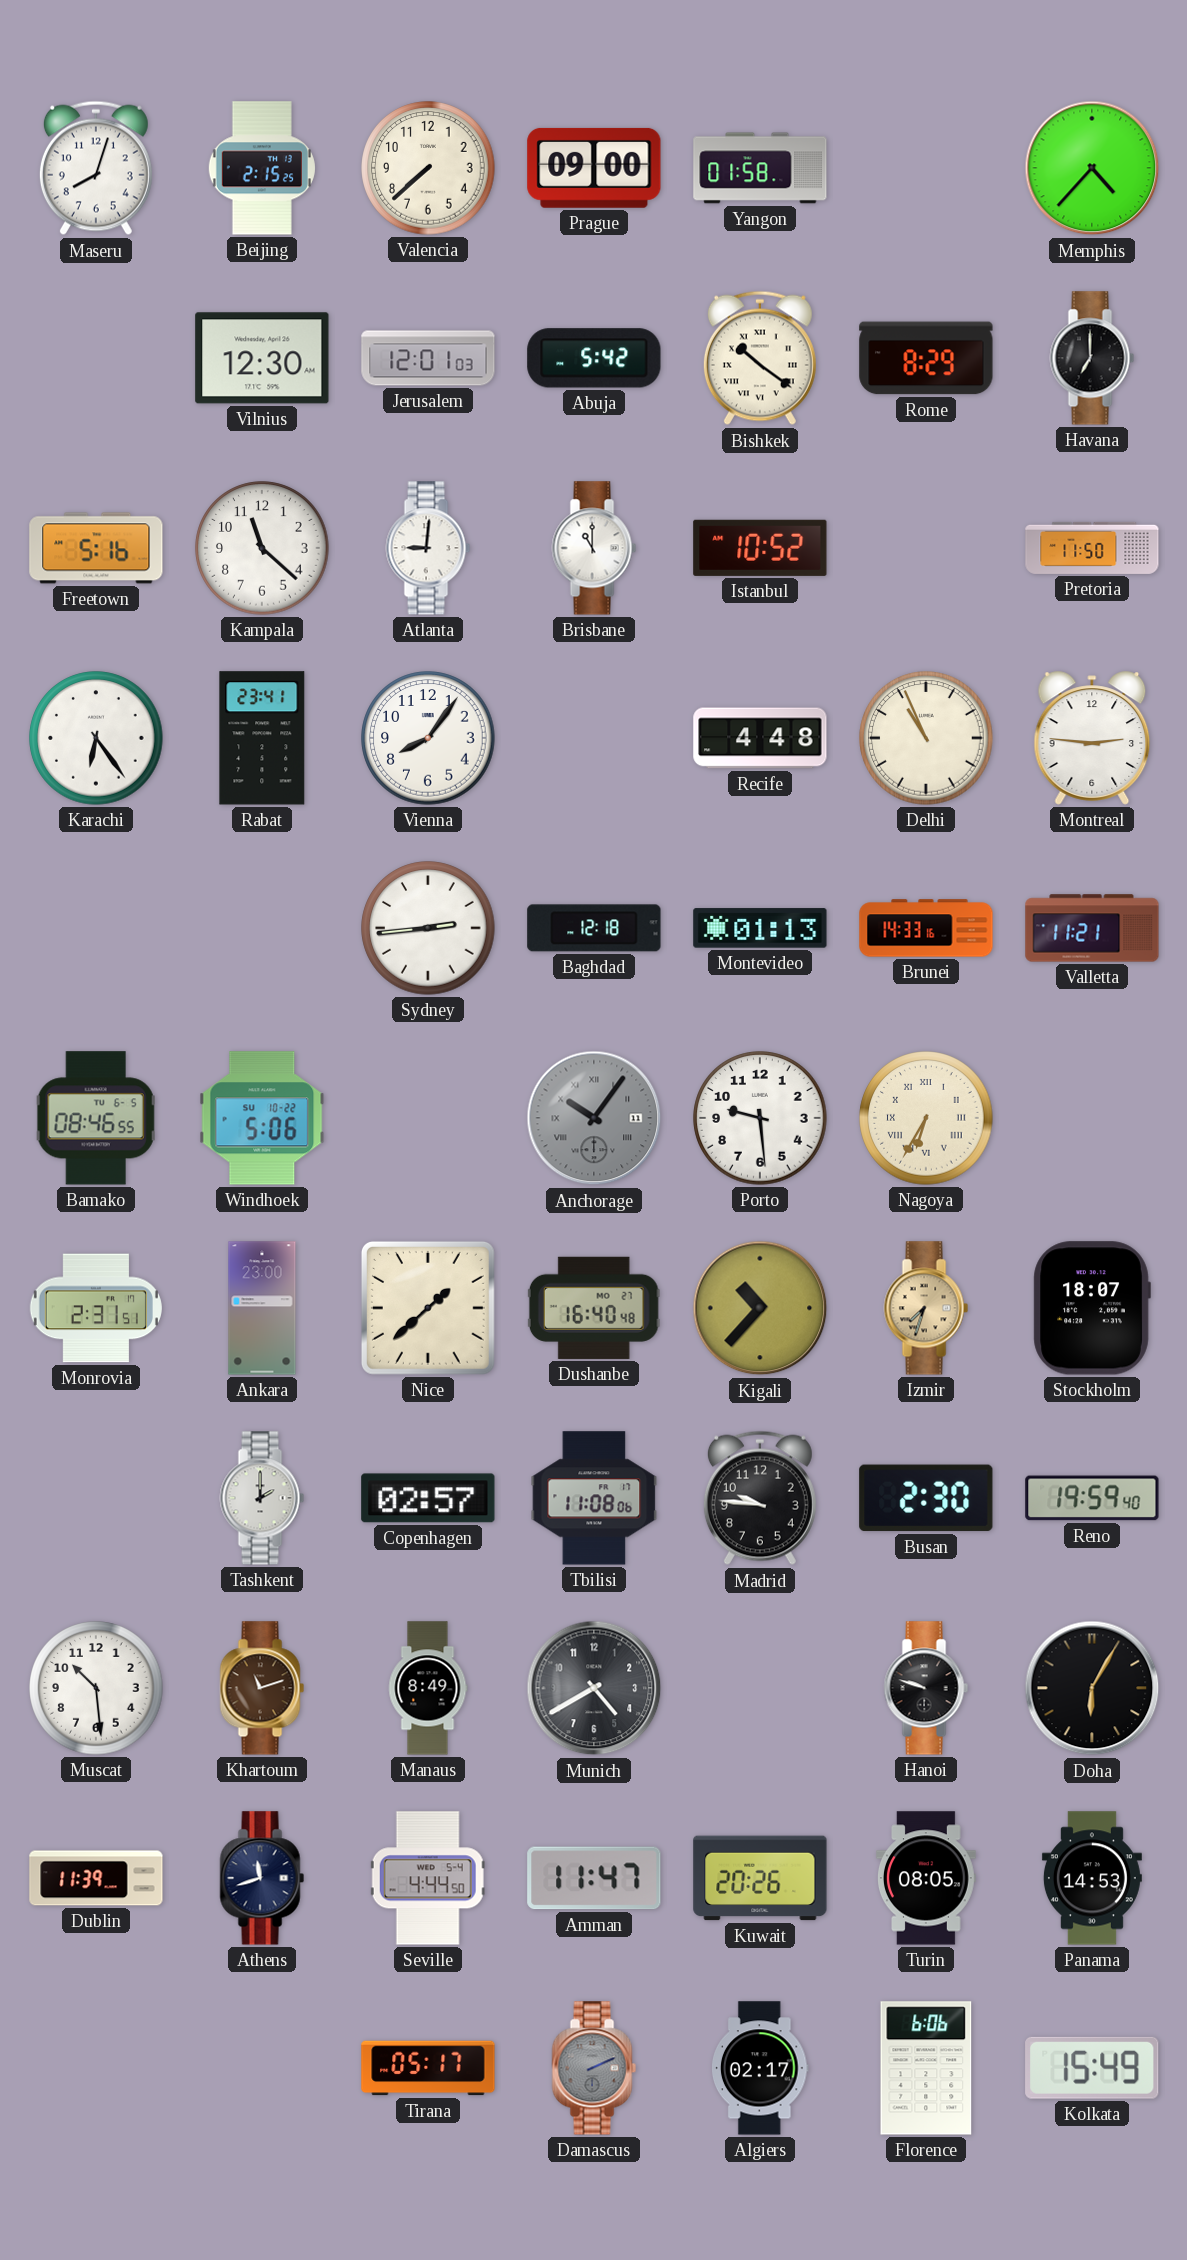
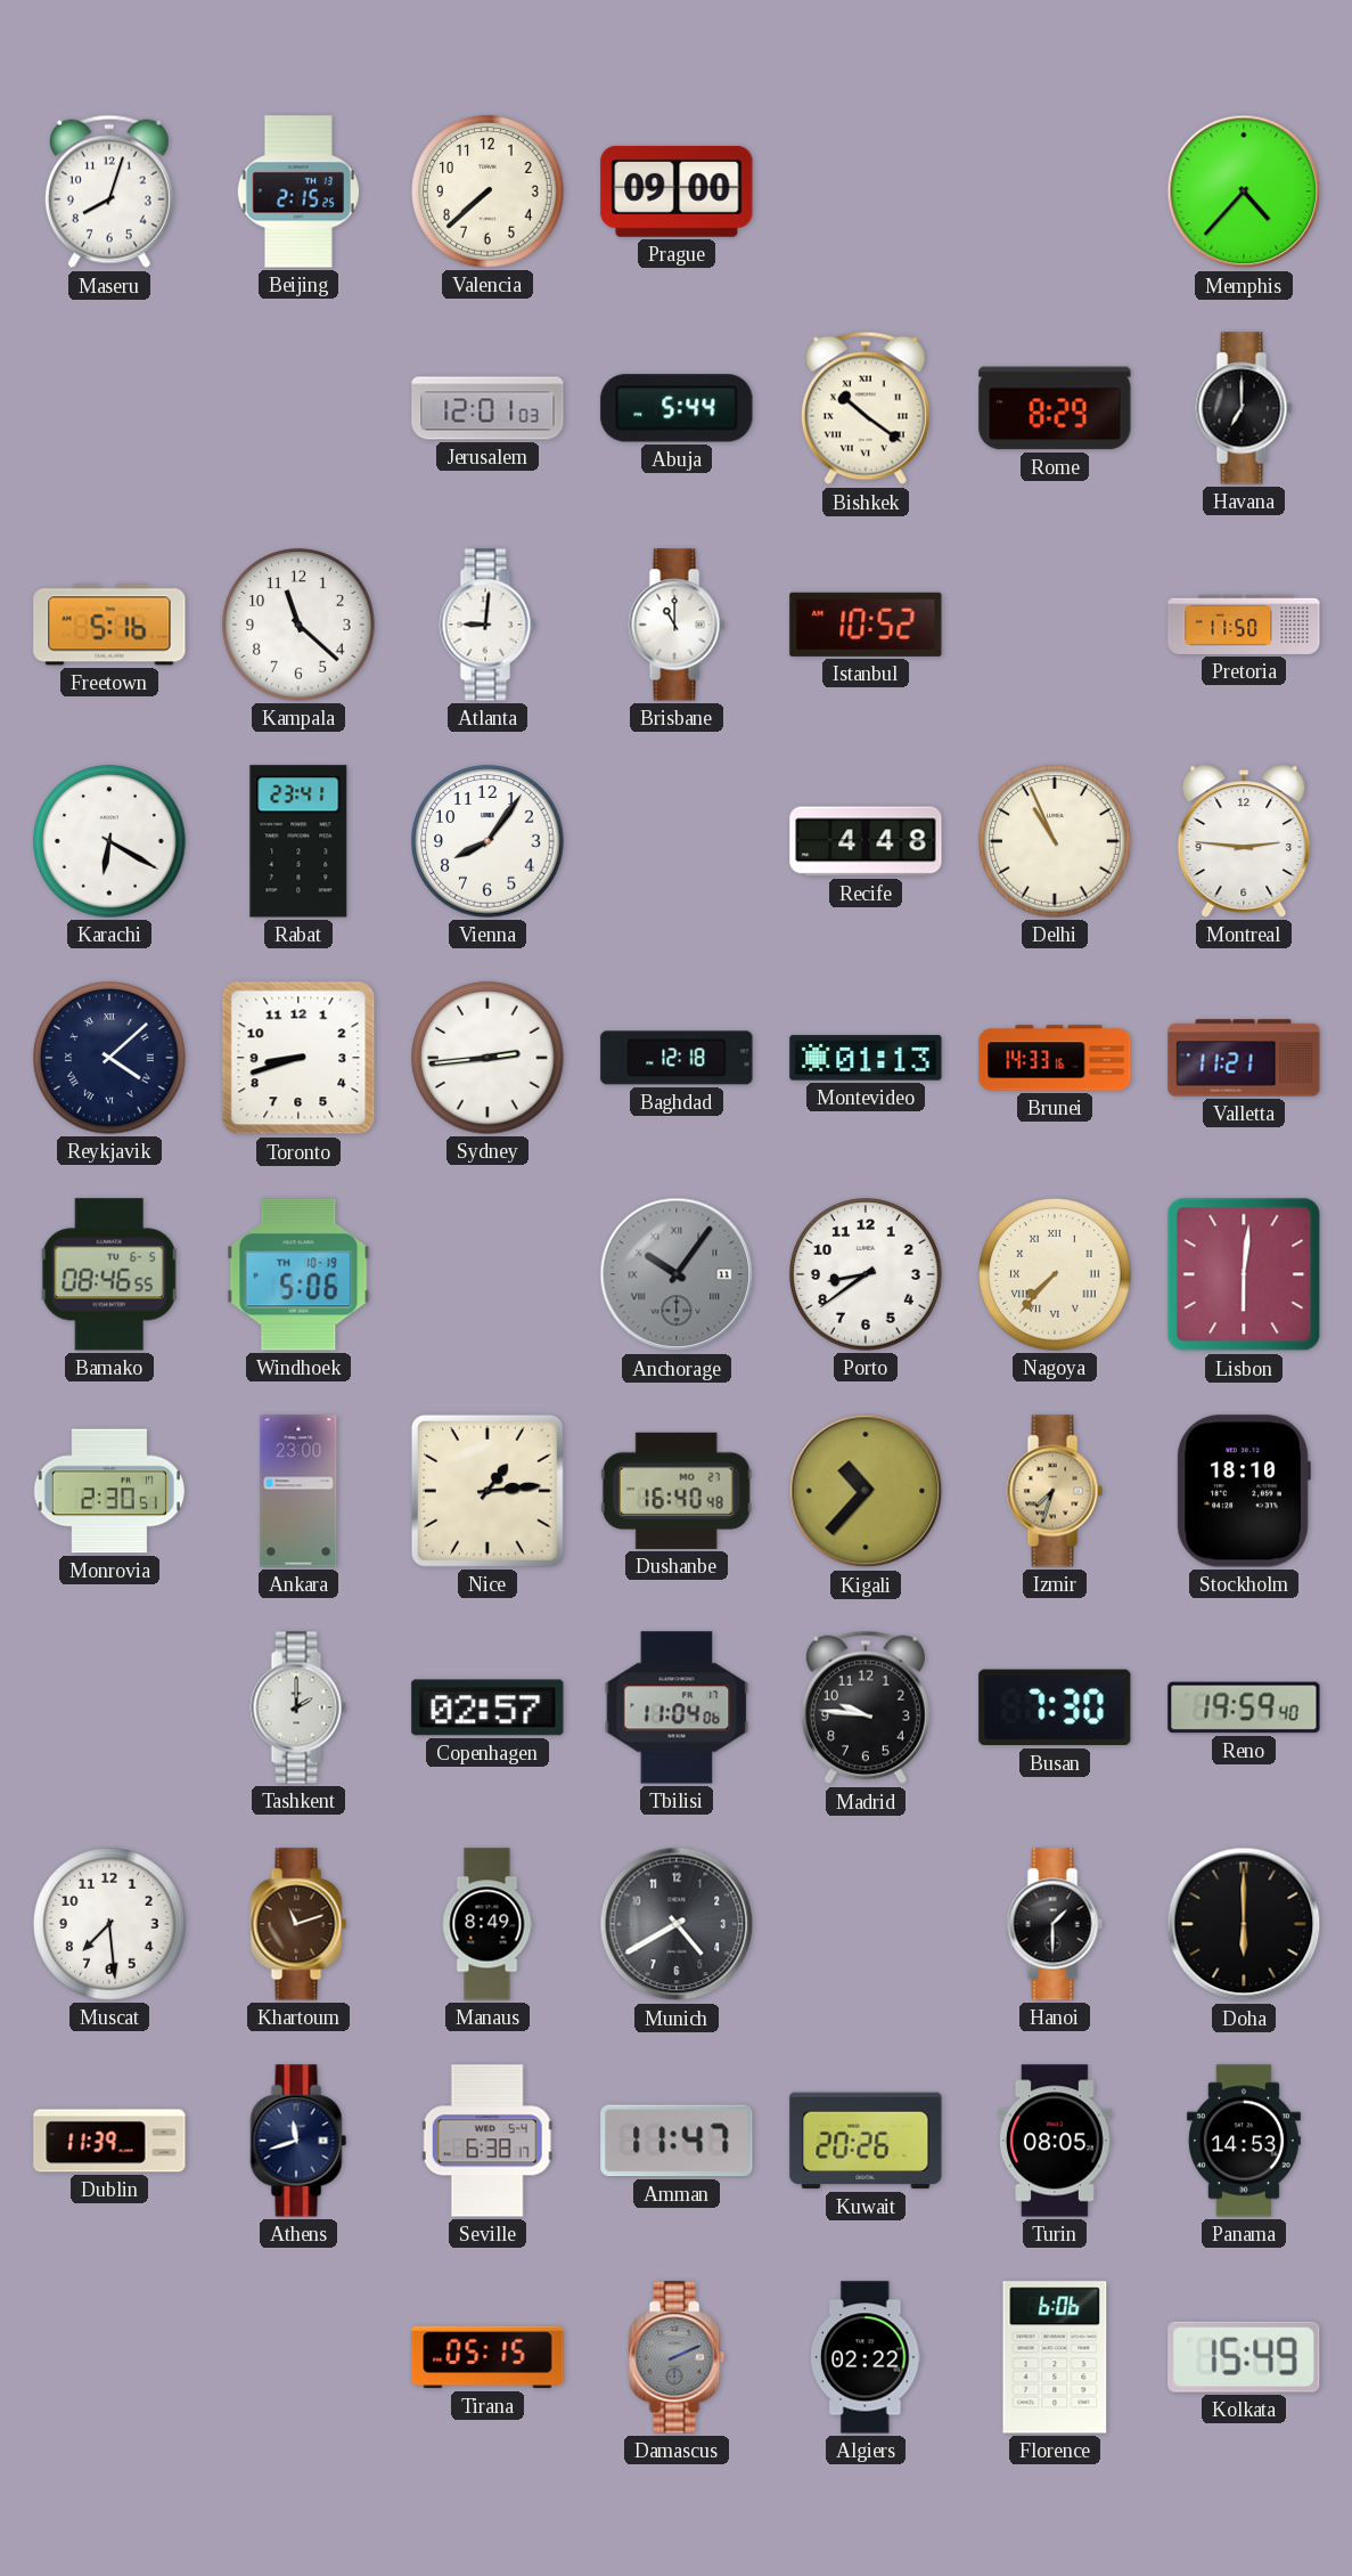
Yangon: 01:58 -> none (760, 168)
Vilnius: 12:30 -> none (262, 358)
Abuja: 5:42 -> 5:44 (677, 408)
Karachi: 6:24 -> 6:20 (109, 841)
Reykjavik: none -> 4:08 (109, 1058)
Toronto: none -> 8:42 (298, 1058)
Windhoek date: SU 10-22 -> TH 10-19 (298, 1274)
Porto: 9:29 -> 8:39 (866, 1274)
Nagoya: 6:35 -> 7:37 (1055, 1274)
Lisbon: none -> 6:01 (1244, 1274)
Monrovia: 2:31 -> 2:30 (109, 1491)
Nice: 1:38 -> 1:14 (487, 1491)
Stockholm: 18:07 -> 18:10 (1244, 1491)
Tbilisi: 11:08 -> 11:04 (677, 1707)
Busan: 2:30 -> 7:30 (1055, 1707)
Muscat: 10:29 -> 7:29 (109, 1924)
Hanoi: 9:48 -> 1:30 (1055, 1924)
Doha: 6:05 -> 6:00 (1244, 1924)
Seville: 4:44 -> 6:38 (487, 2141)
Tirana: 05:17 -> 05:15 (487, 2357)
Algiers: 02:17 -> 02:22 (867, 2357)
